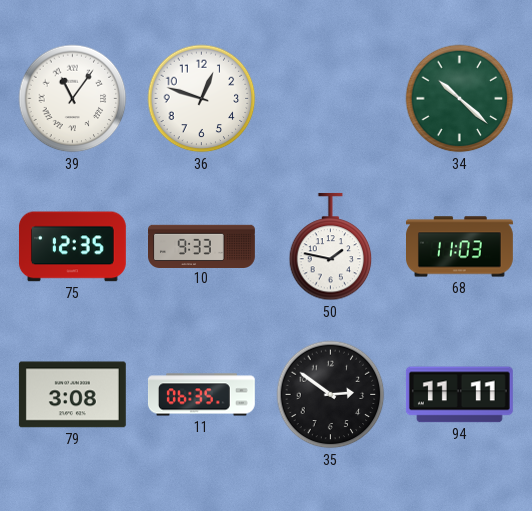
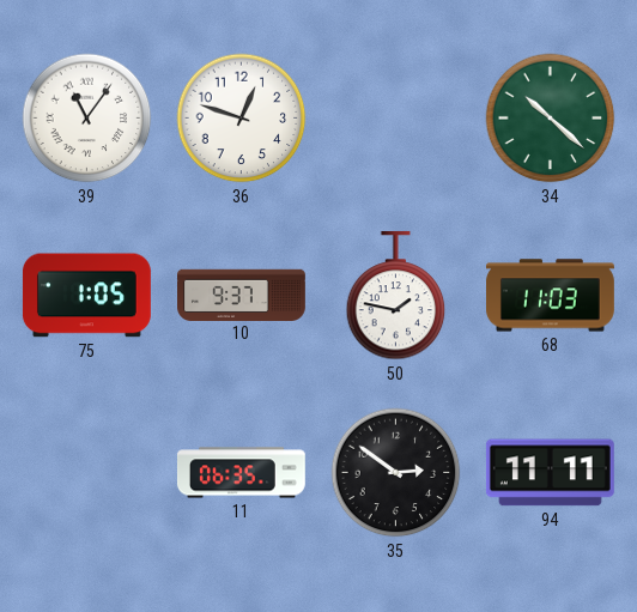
75: 12:35 -> 1:05 (86, 296)
10: 9:33 -> 9:37 (242, 295)
79: 3:08 -> none (72, 395)
